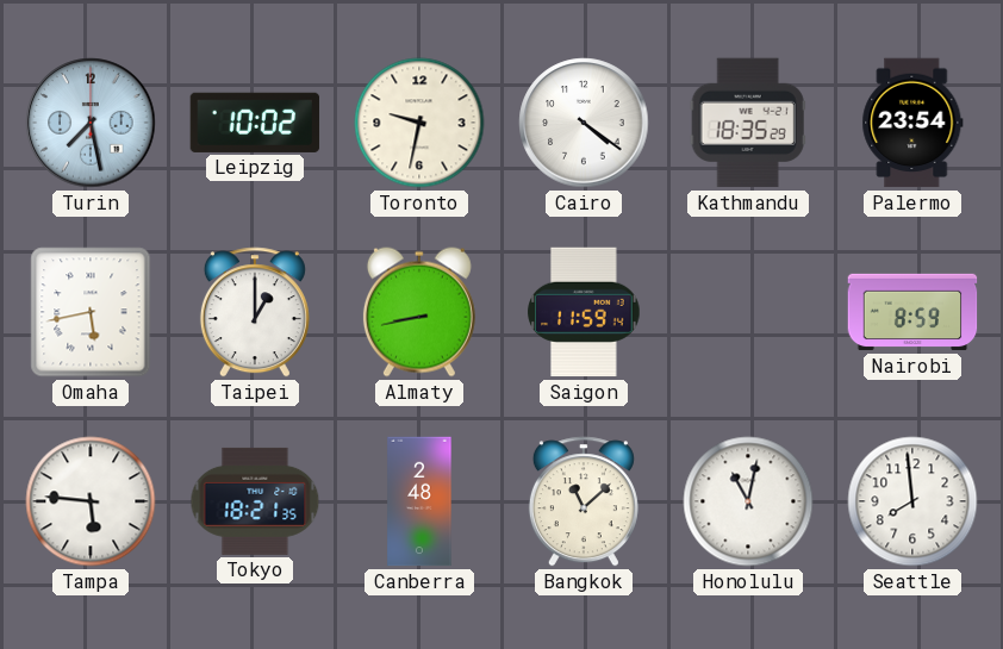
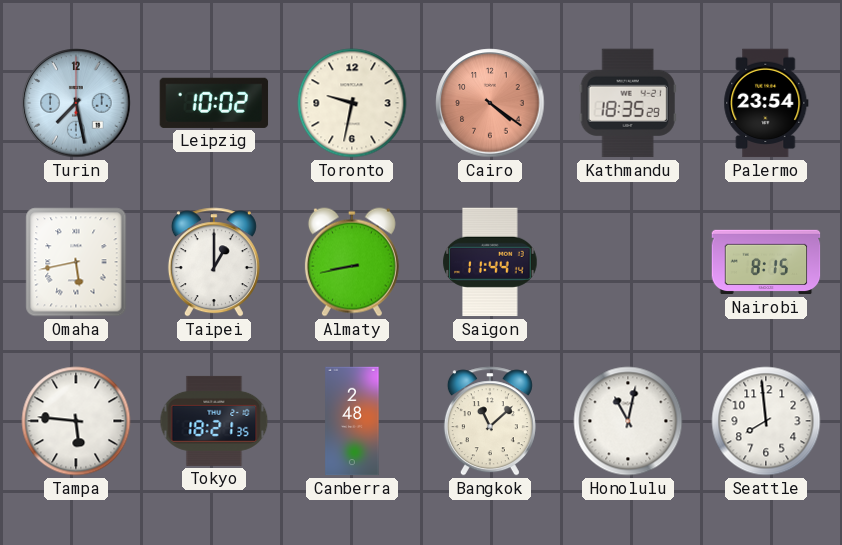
Cairo dial: white -> salmon (490, 103)
Saigon: 11:59 -> 11:44 (490, 262)
Nairobi: 8:59 -> 8:15 (766, 262)
